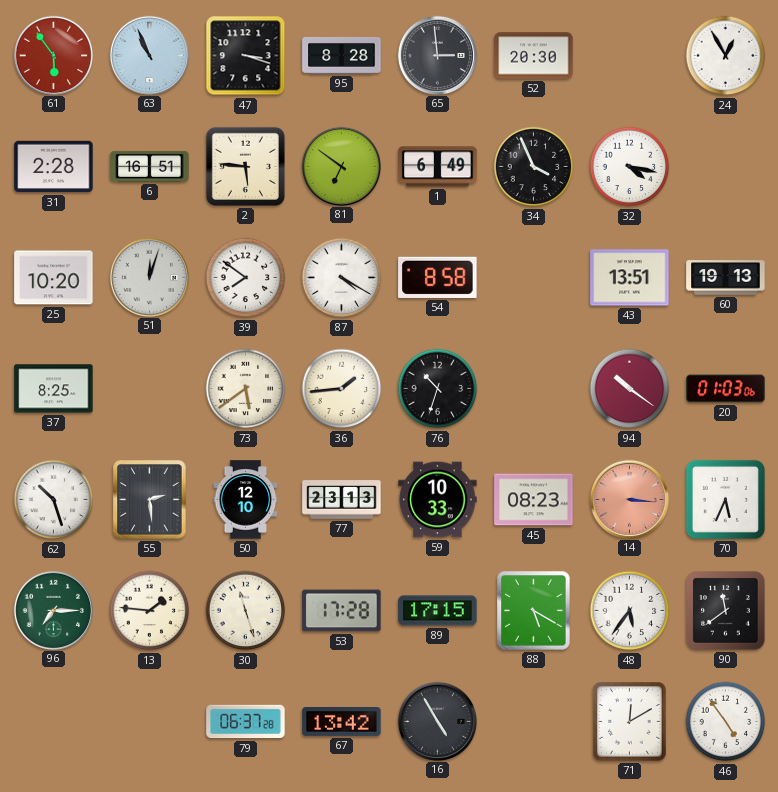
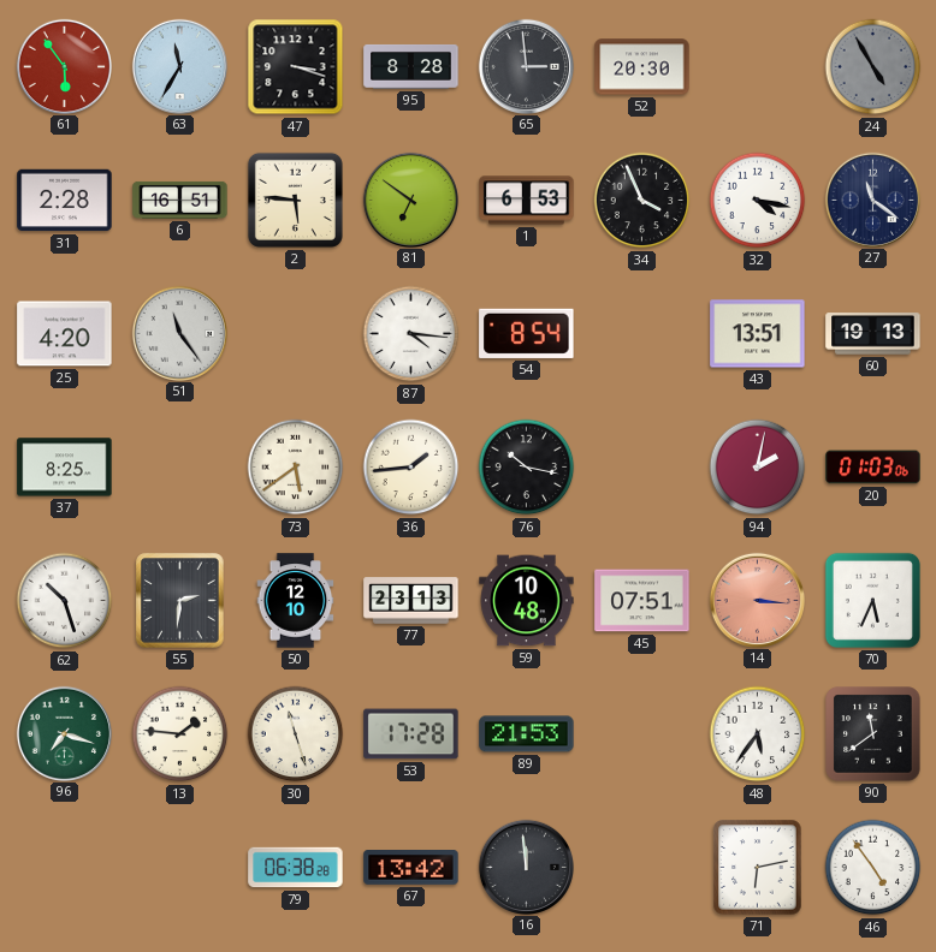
63: 10:56 -> 11:35 (179, 66)
24: 12:55 -> 4:55 (873, 67)
24 dial: white -> grey (873, 67)
1: 6:49 -> 6:53 (527, 201)
27: none -> 11:21 (872, 200)
25: 10:20 -> 4:20 (65, 334)
51: 12:03 -> 11:24 (179, 333)
39: 7:51 -> none (246, 278)
87: 4:20 -> 4:16 (411, 334)
54: 8:58 -> 8:54 (527, 333)
76: 10:33 -> 10:17 (527, 468)
94: 10:21 -> 2:02 (758, 468)
55: 2:29 -> 2:31 (180, 601)
59: 10:33 -> 10:48 (527, 601)
45: 08:23 -> 07:51 (642, 601)
96: 7:15 -> 7:18 (64, 733)
89: 17:15 -> 21:53 (527, 734)
88: 5:20 -> none (534, 611)
79: 06:37 -> 06:38 (296, 868)
16: 4:55 -> 11:59 (526, 867)
71: 12:10 -> 6:13 (758, 868)
